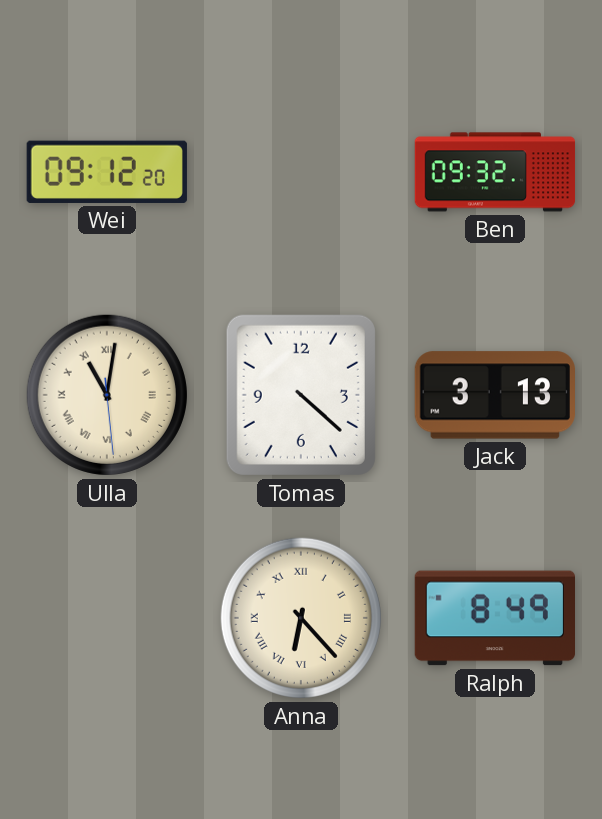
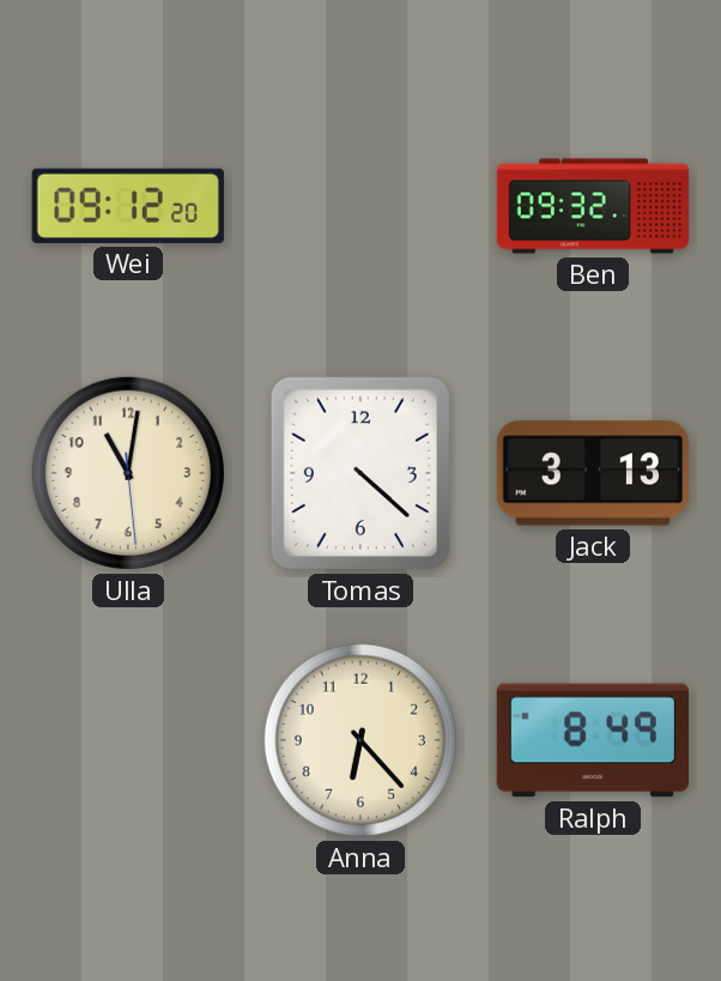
Ulla numerals: Roman -> Arabic (128, 473)
Anna numerals: Roman -> Arabic (360, 740)
